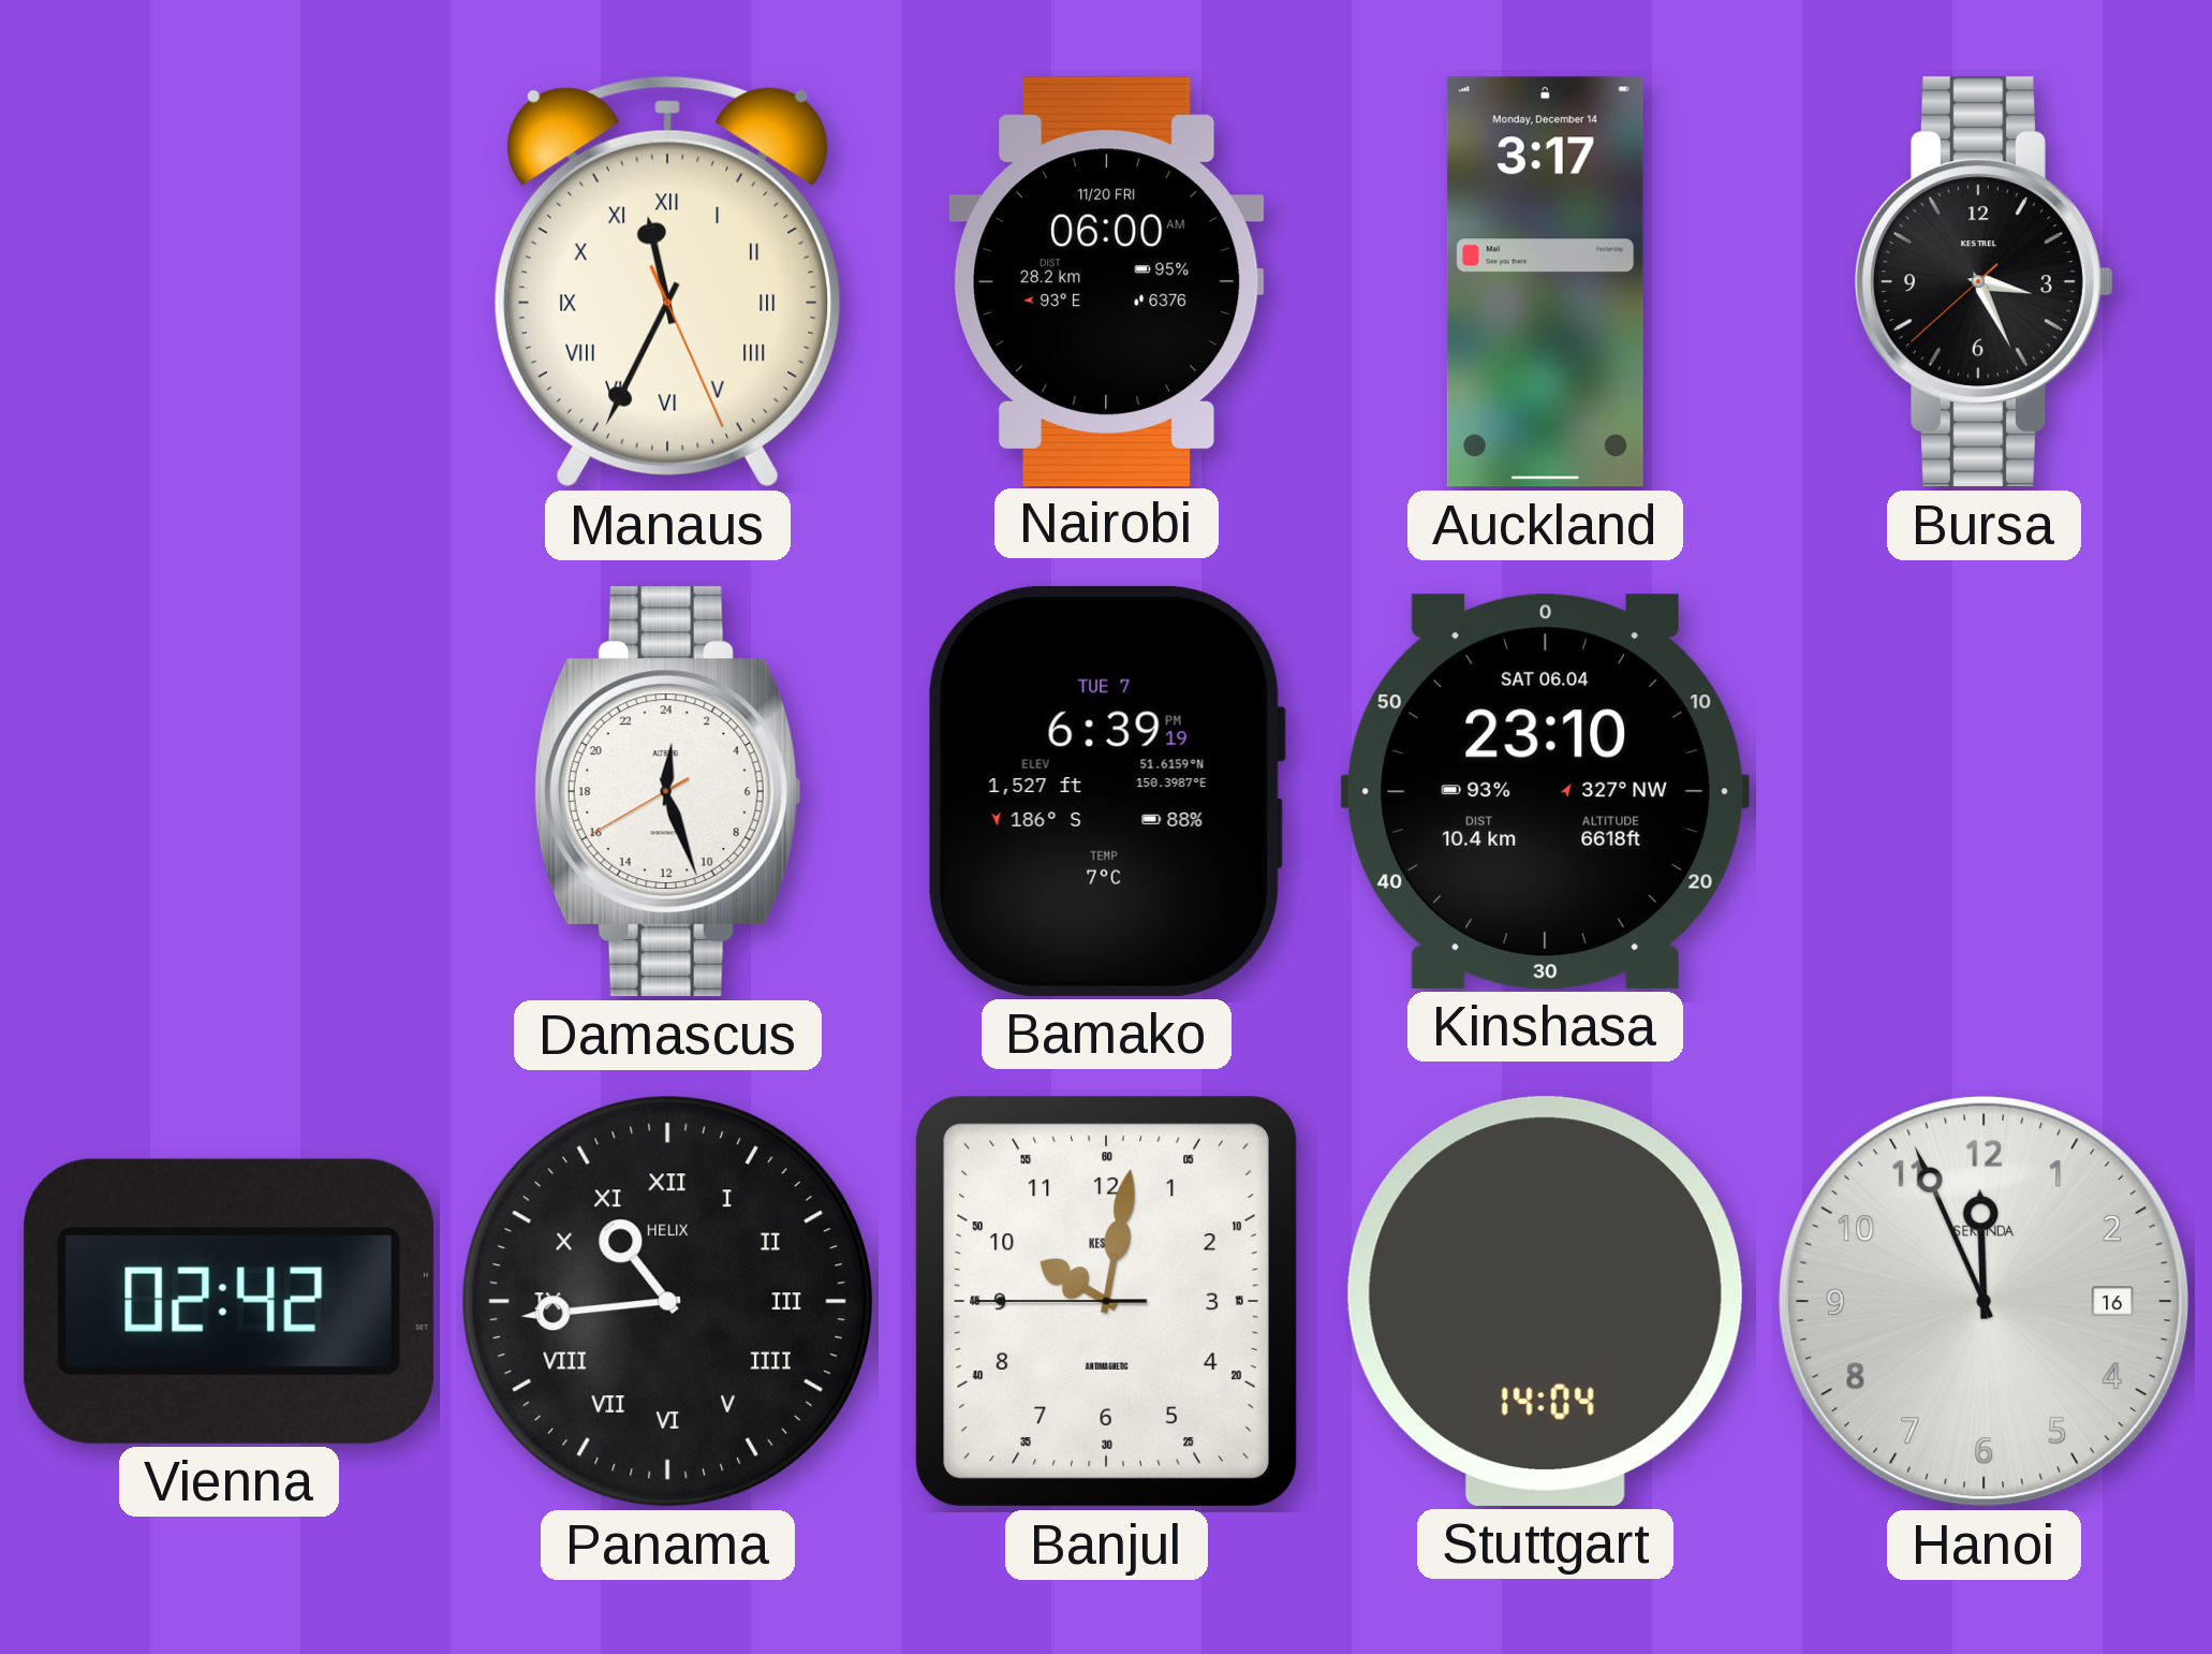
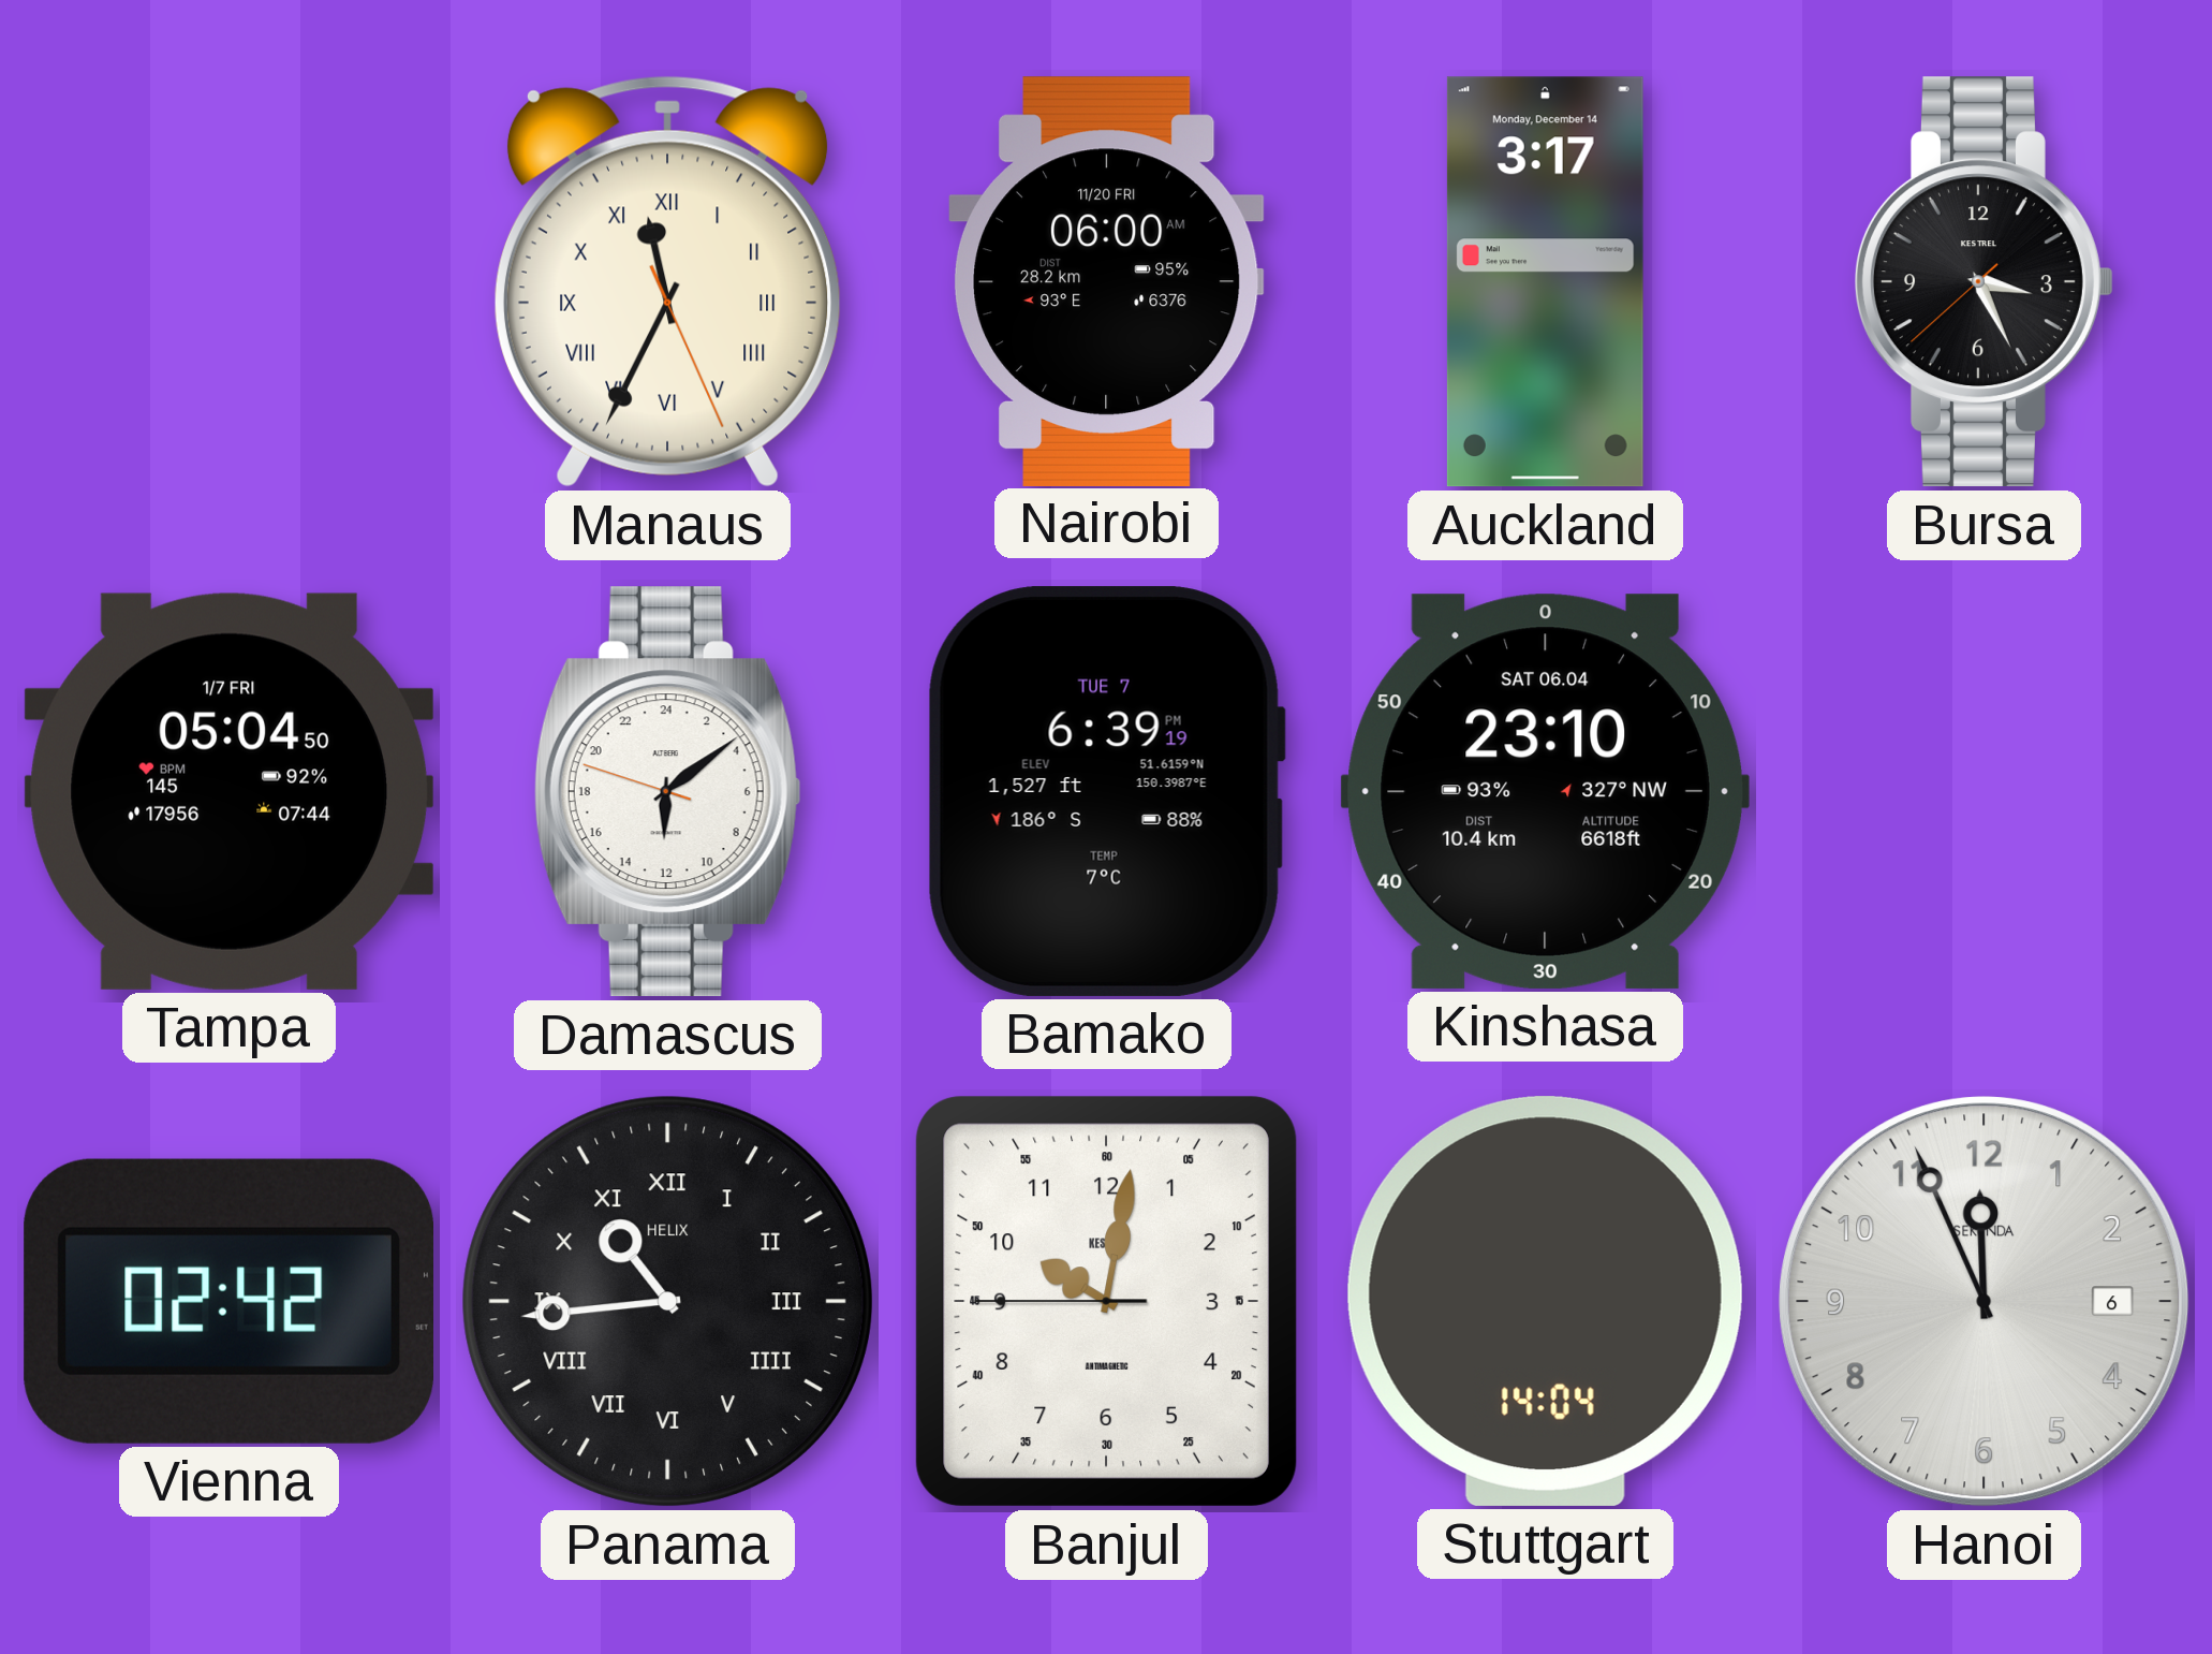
Tampa: none -> 05:04 (228, 791)
Damascus: 0:26 -> 12:08 (667, 792)
Hanoi date: 16 -> 6 (1985, 1302)
